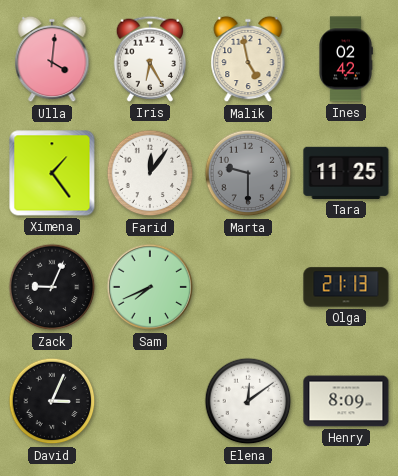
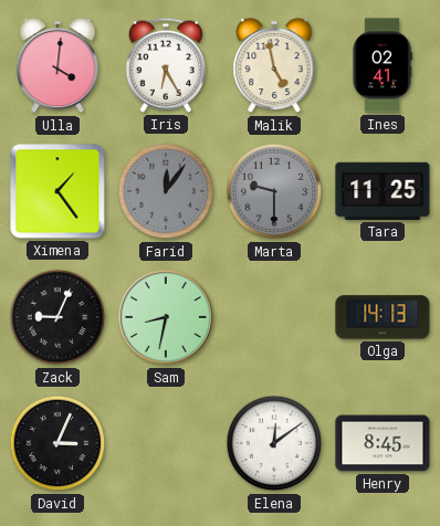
Ines: 02:42 -> 02:41 (383, 65)
Farid dial: white -> grey (166, 191)
Sam: 7:41 -> 8:32 (166, 317)
Olga: 21:13 -> 14:13 (383, 317)
Henry: 8:09 -> 8:45 (383, 443)
